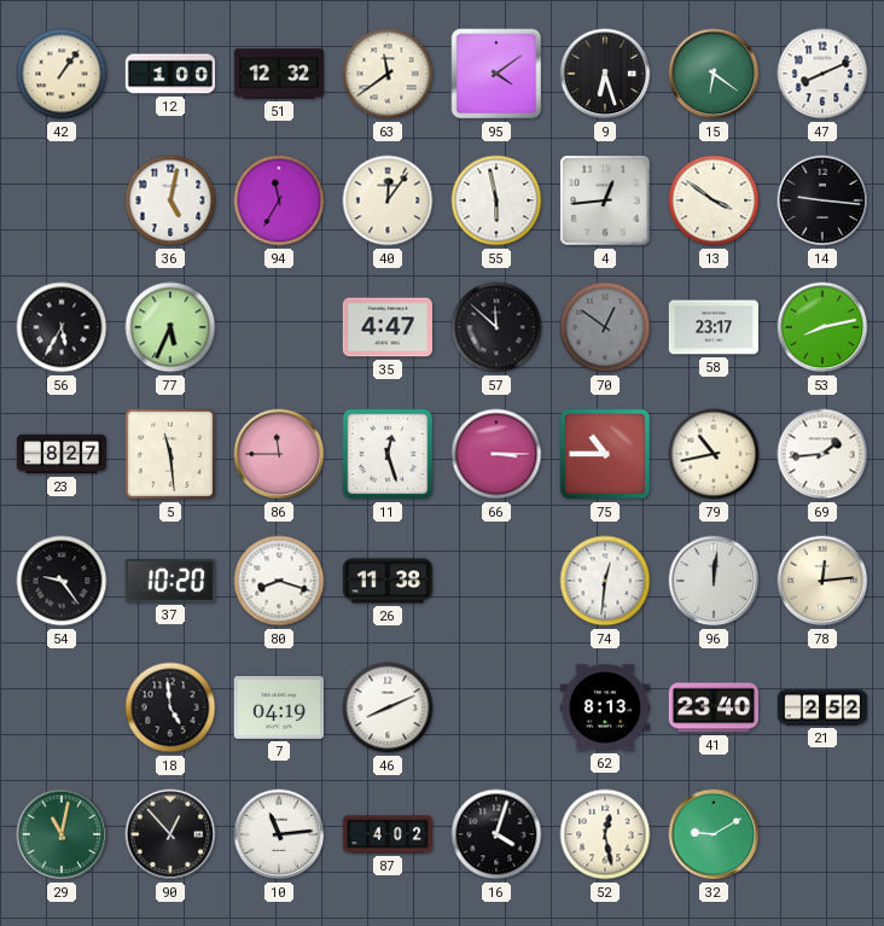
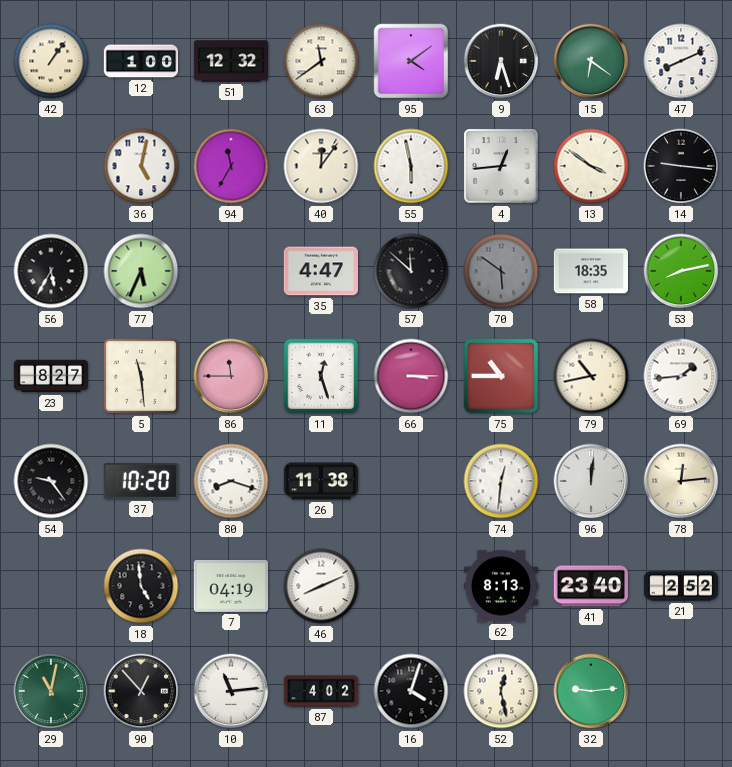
70: 12:51 -> 5:51 (501, 271)
58: 23:17 -> 18:35 (590, 271)
32: 9:10 -> 9:14 (591, 691)
